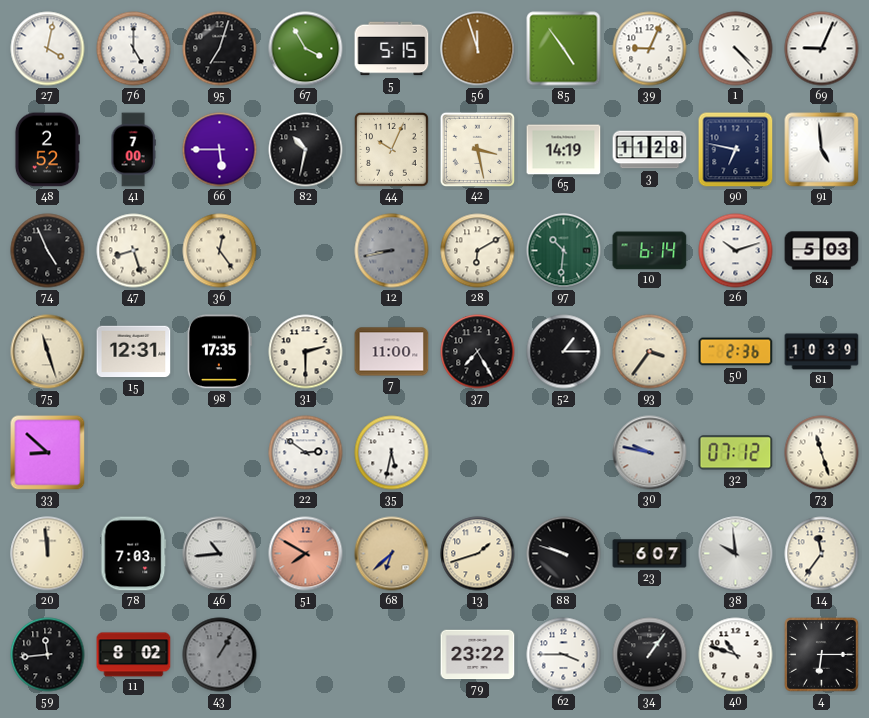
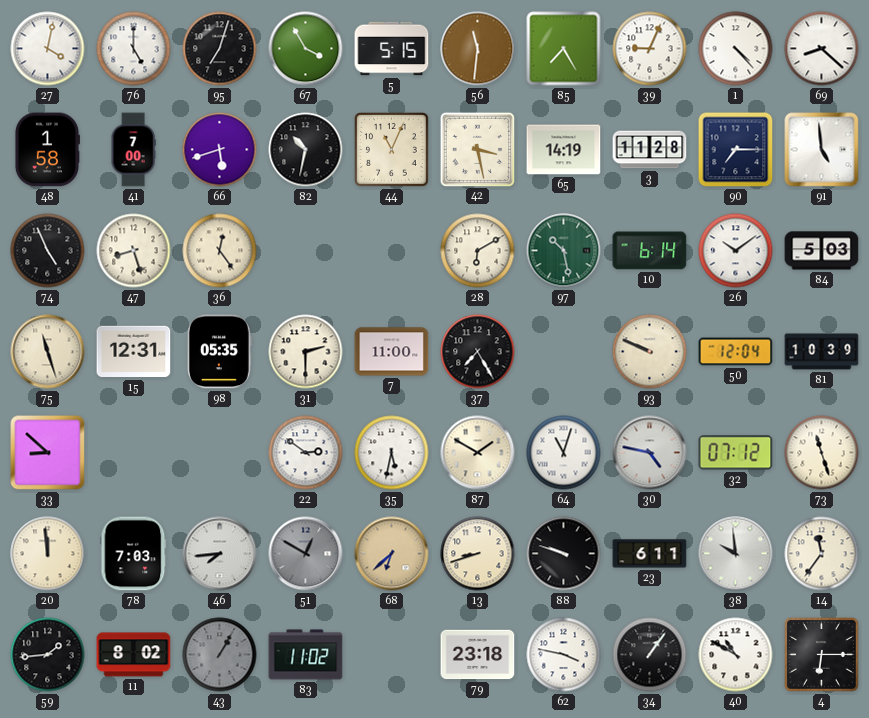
56: 11:57 -> 11:31 (478, 49)
85: 4:54 -> 7:25 (564, 49)
69: 9:04 -> 8:22 (822, 49)
48: 2:52 -> 1:58 (47, 150)
66: 5:45 -> 5:42 (220, 150)
44: 10:04 -> 11:04 (392, 150)
90: 6:47 -> 7:15 (736, 150)
12: 8:43 -> none (392, 251)
97: 10:31 -> 10:28 (564, 251)
26: 10:12 -> 10:09 (736, 251)
98: 17:35 -> 05:35 (219, 352)
52: 1:15 -> none (564, 352)
93: 3:36 -> 9:49 (650, 352)
50: 2:36 -> 12:04 (736, 352)
87: none -> 1:50 (478, 453)
64: none -> 11:03 (564, 453)
30: 9:47 -> 4:47 (650, 453)
46: 10:44 -> 7:44 (220, 554)
51: 7:50 -> 12:50 (306, 554)
51 dial: salmon -> grey (306, 554)
13: 1:42 -> 8:42 (478, 554)
23: 6:07 -> 6:11 (650, 554)
59: 11:44 -> 1:44 (48, 655)
83: none -> 11:02 (306, 655)
79: 23:22 -> 23:18 (478, 655)
62: 3:45 -> 3:47 (564, 655)
40: 10:48 -> 10:50 (736, 655)
